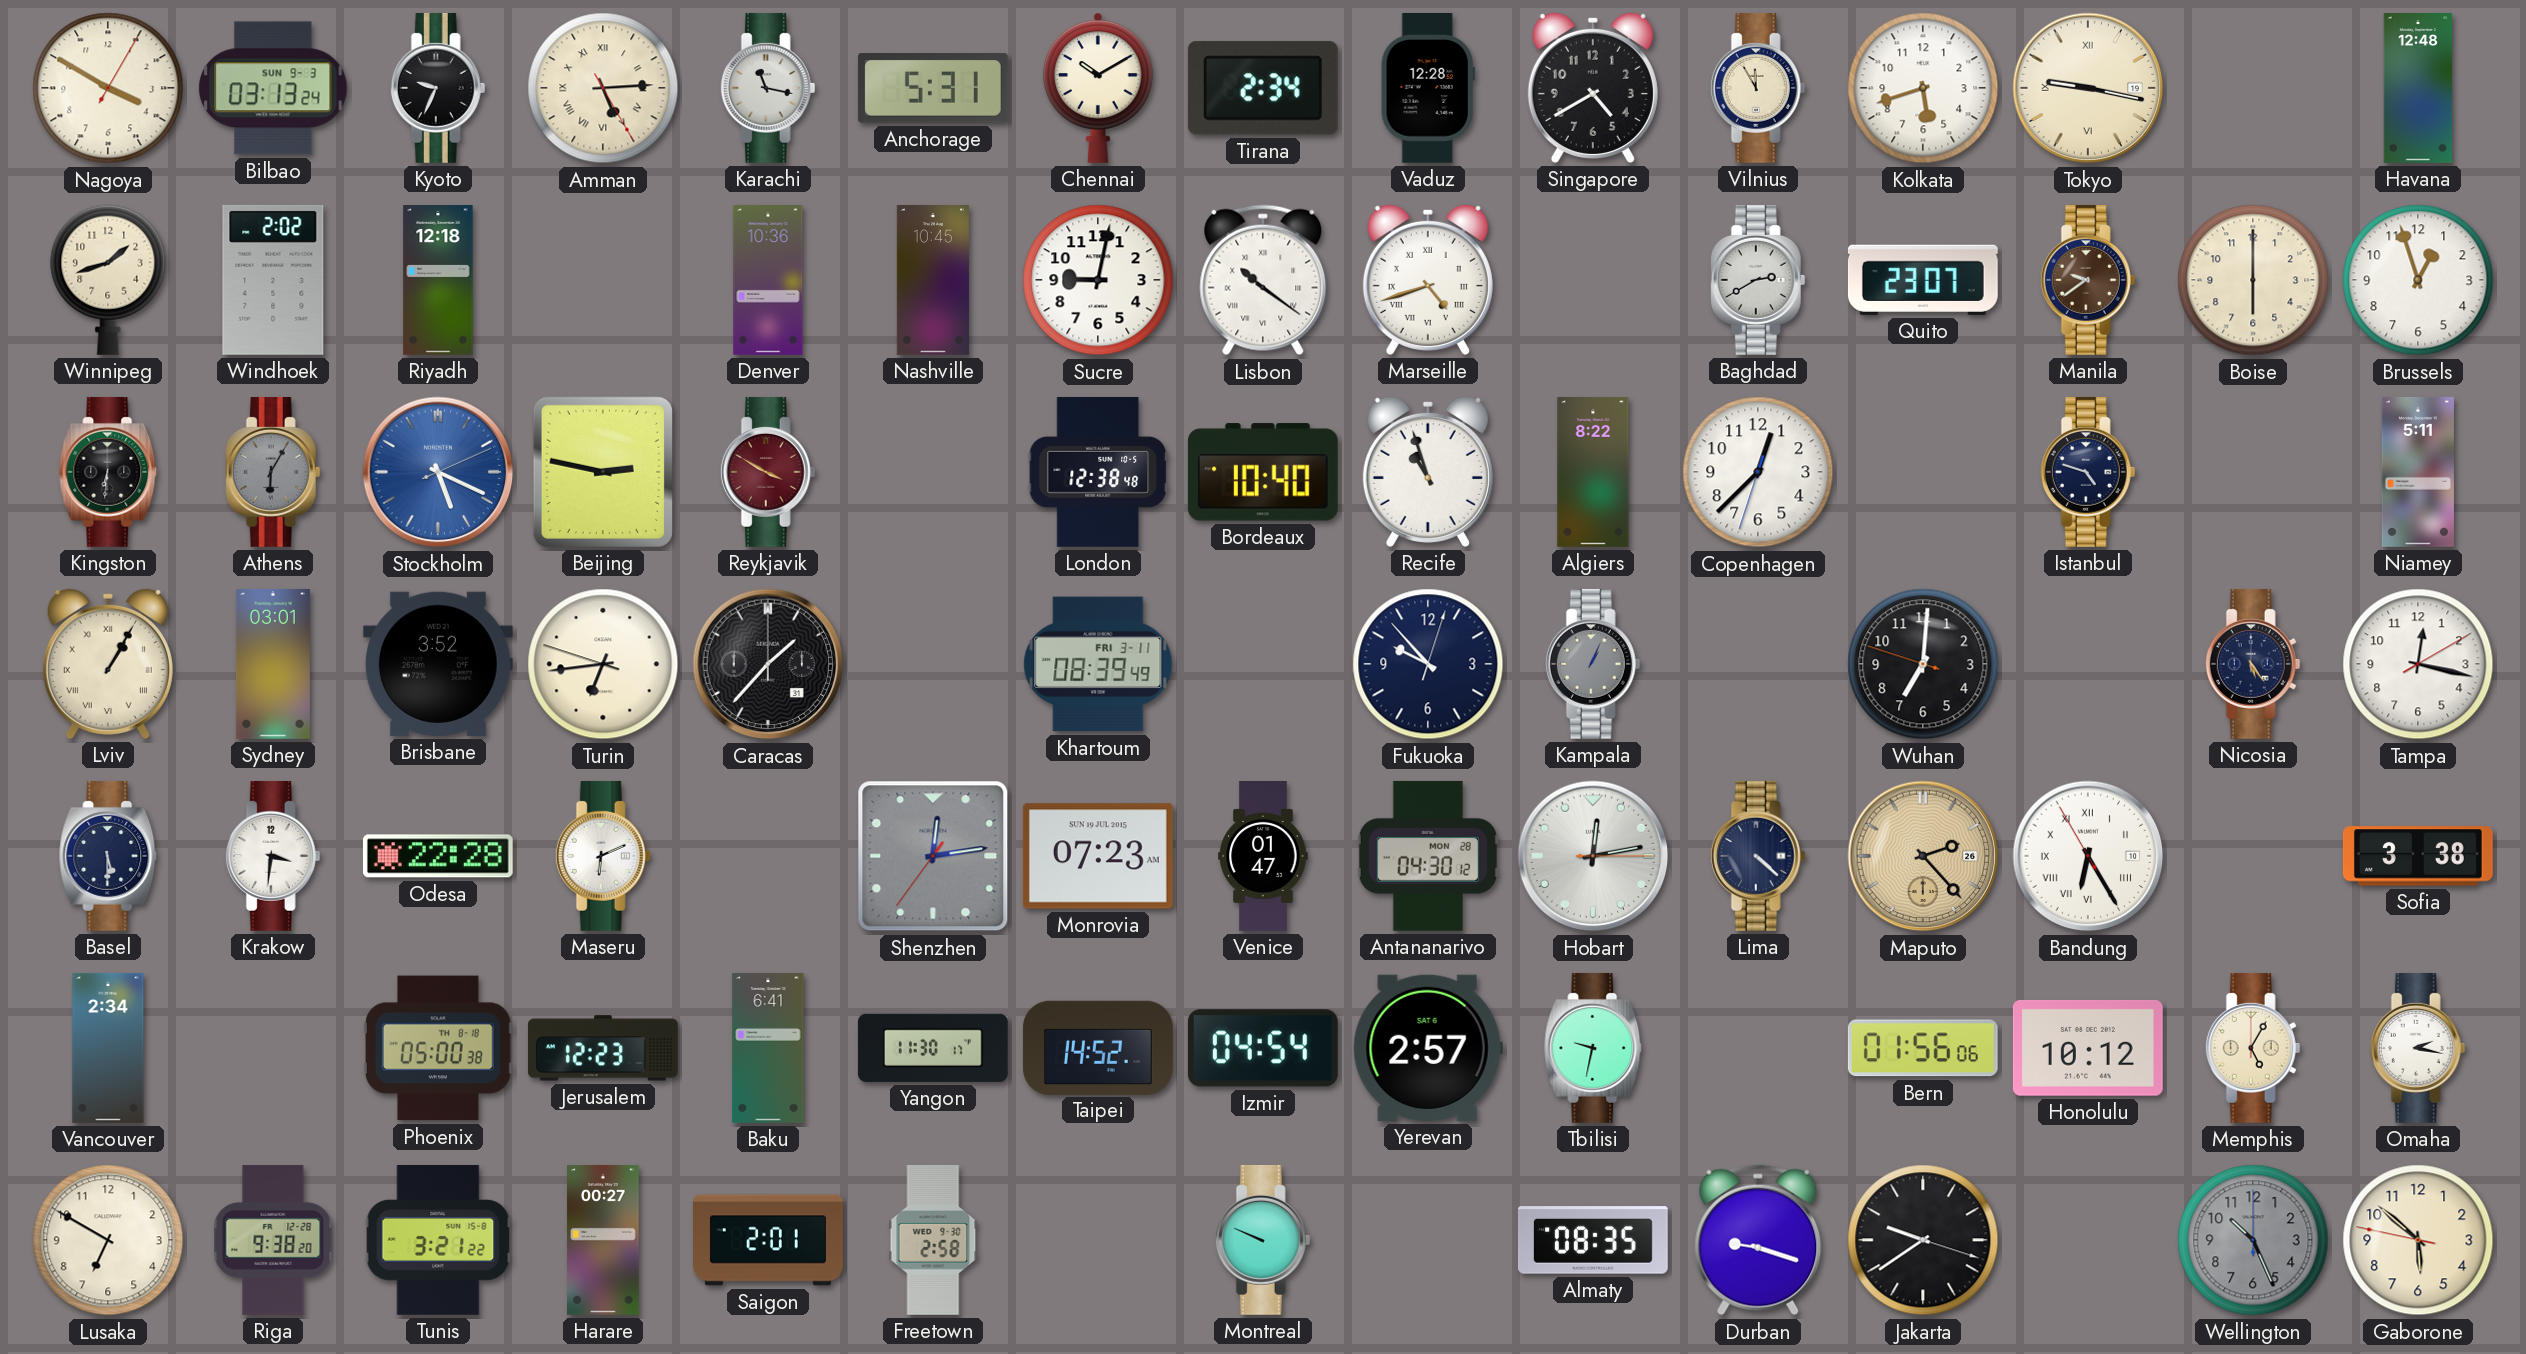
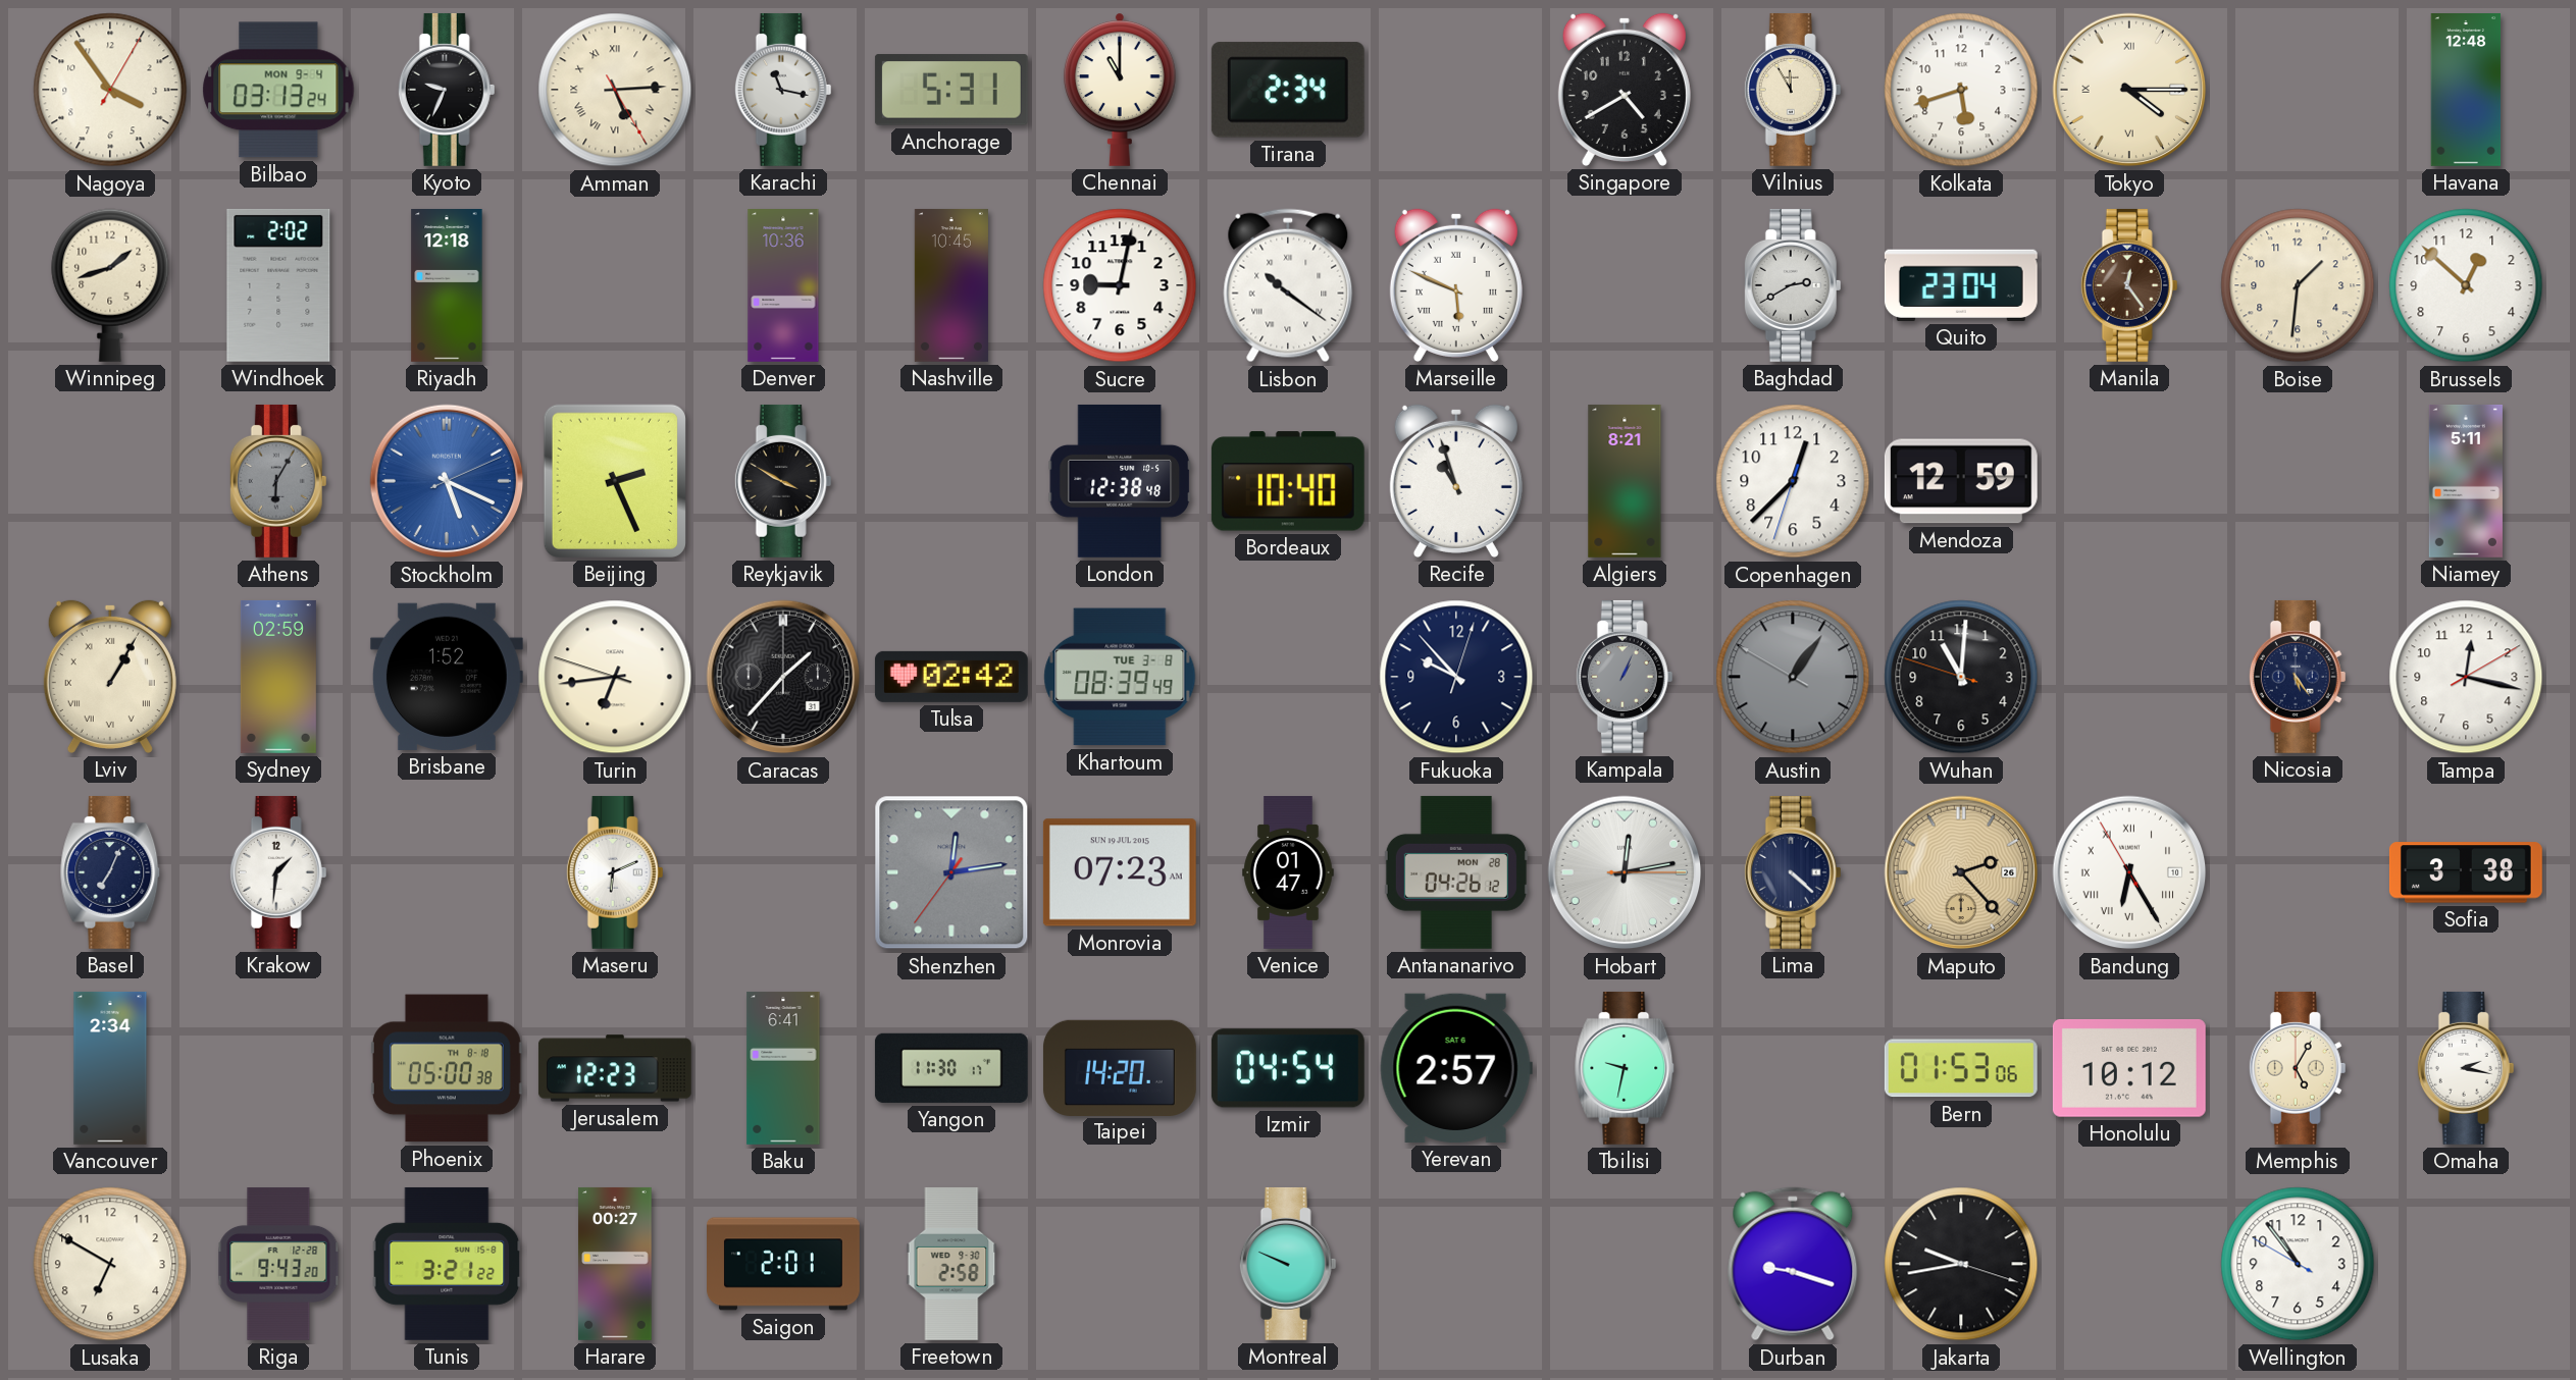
Nagoya: 3:50 -> 3:54 (110, 90)
Bilbao date: SUN 9-3 -> MON 9-4 (278, 90)
Chennai: 10:10 -> 11:00 (1121, 90)
Vaduz: 12:28 -> none (1428, 88)
Tokyo: 9:17 -> 4:15 (2129, 90)
Marseille: 4:42 -> 5:49 (1456, 285)
Quito: 23:07 -> 23:04 (1961, 285)
Manila: 9:39 -> 12:24 (2129, 285)
Boise: 6:00 -> 1:31 (2298, 285)
Brussels: 12:57 -> 12:52 (2466, 285)
Kingston: 6:31 -> none (108, 472)
Beijing: 2:47 -> 2:26 (615, 481)
Reykjavik dial: burgundy -> black (783, 481)
Algiers: 8:22 -> 8:21 (1625, 481)
Mendoza: none -> 12:59 (1961, 481)
Istanbul: 4:48 -> none (2088, 472)
Sydney: 03:01 -> 02:59 (278, 677)
Brisbane: 3:52 -> 1:52 (447, 677)
Tulsa: none -> 02:42 (951, 677)
Khartoum date: FRI 3-11 -> TUE 3-8 (1120, 677)
Austin: none -> 1:05 (1793, 677)
Wuhan: 7:00 -> 11:00 (1961, 677)
Basel: 5:30 -> 7:04 (110, 872)
Krakow: 3:31 -> 1:31 (278, 872)
Odesa: 22:28 -> none (438, 856)
Antananarivo: 04:30 -> 04:26 (1456, 872)
Taipei: 14:52 -> 14:20 (1120, 1067)
Bern: 01:56 -> 01:53 (1961, 1068)
Riga: 9:38 -> 9:43 (278, 1265)
Almaty: 08:35 -> none (1593, 1240)
Jakarta: 9:39 -> 9:43 (1961, 1264)
Wellington: 10:26 -> 10:53 (2298, 1264)
Wellington dial: grey -> white (2298, 1264)
Gaborone: 5:51 -> none (2418, 1240)
